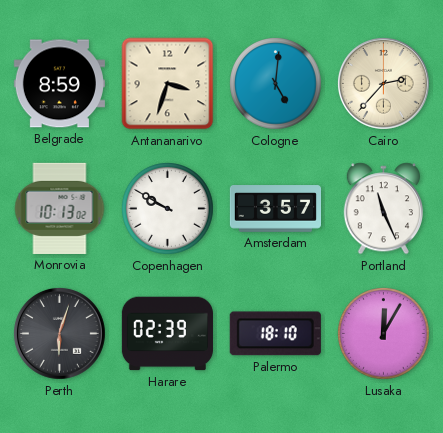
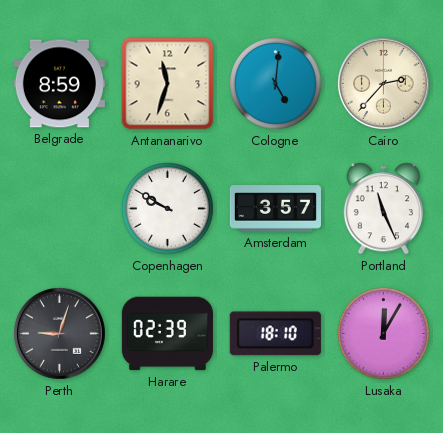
Antananarivo: 3:33 -> 11:33 (168, 84)
Monrovia: 10:13 -> none (60, 208)
Perth: 6:03 -> 9:03 (59, 333)
